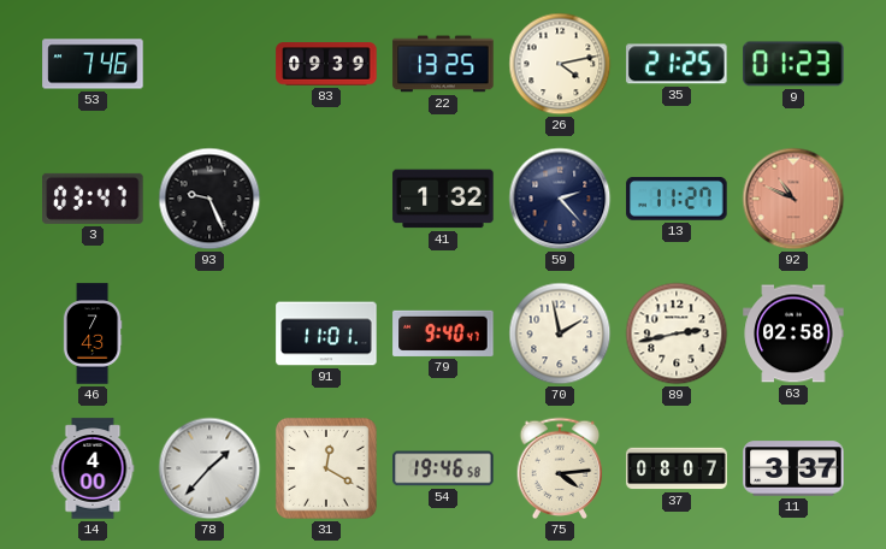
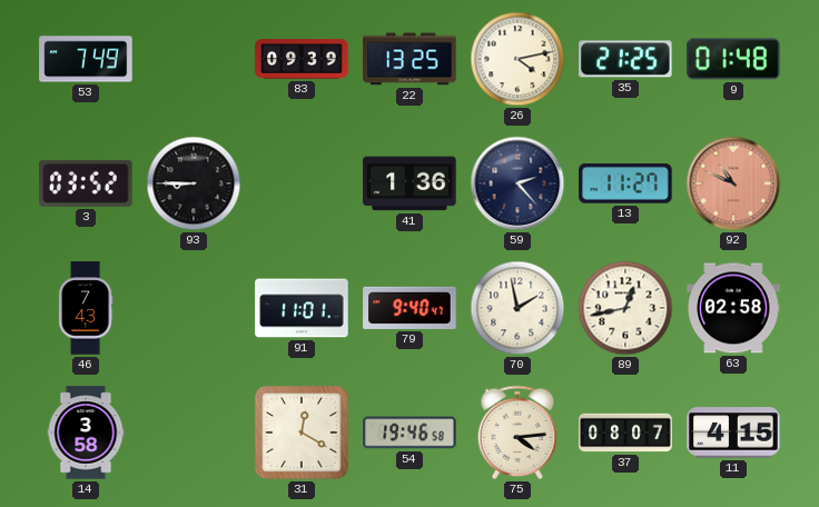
53: 7:46 -> 7:49 (86, 59)
9: 01:23 -> 01:48 (733, 59)
3: 03:47 -> 03:52 (86, 183)
93: 9:26 -> 8:45 (194, 183)
41: 1:32 -> 1:36 (409, 183)
89: 2:43 -> 12:43 (625, 308)
14: 4:00 -> 3:58 (86, 433)
78: 1:37 -> none (209, 468)
11: 3:37 -> 4:15 (733, 433)
